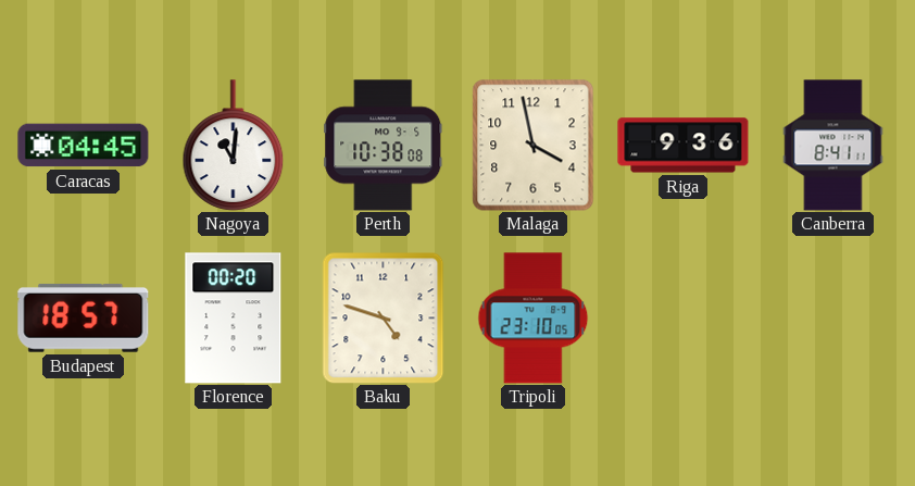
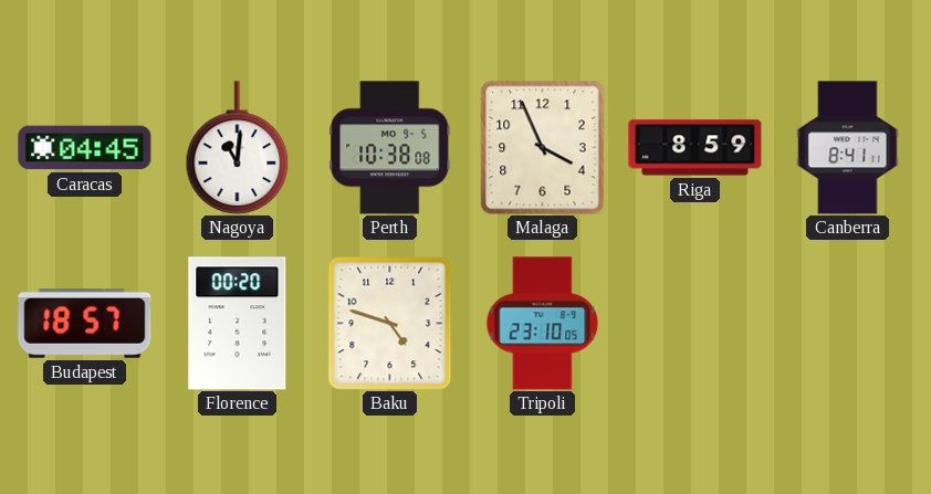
Malaga: 3:58 -> 3:56 (543, 148)
Riga: 9:36 -> 8:59 (695, 148)
